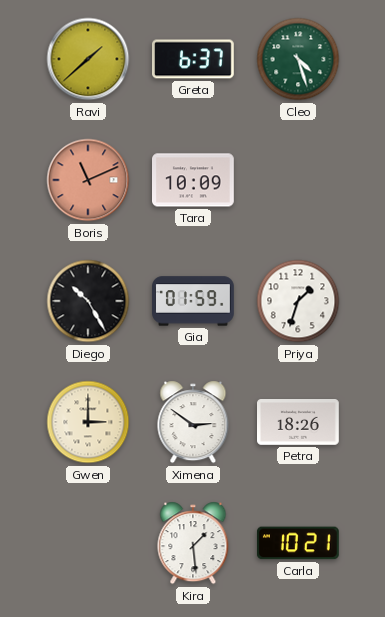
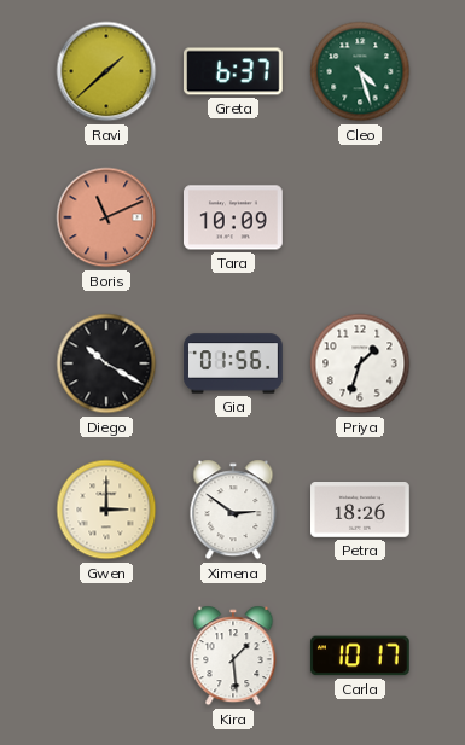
Diego: 10:25 -> 10:20 (106, 363)
Gia: 01:59 -> 01:56 (233, 363)
Carla: 10:21 -> 10:17 (360, 656)
